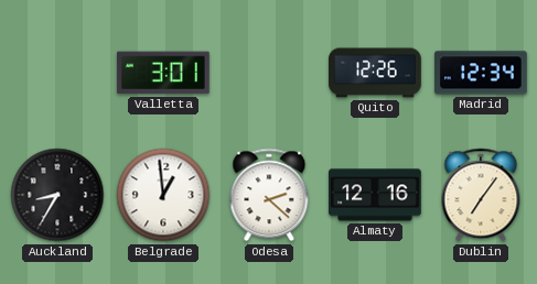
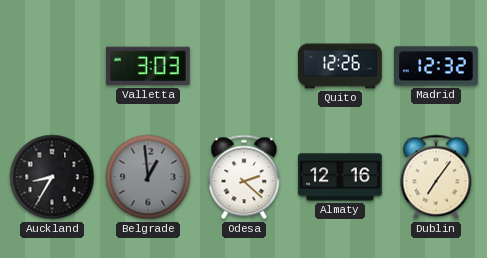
Valletta: 3:01 -> 3:03 (148, 66)
Madrid: 12:34 -> 12:32 (437, 66)
Belgrade dial: white -> grey (148, 177)
